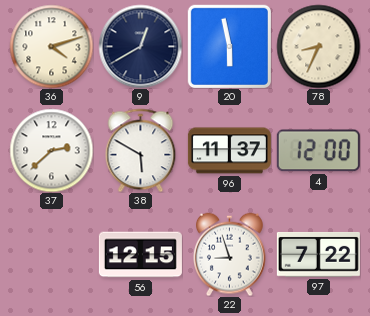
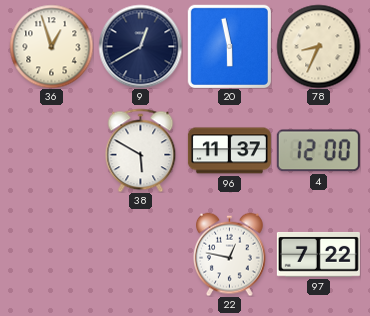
36: 4:12 -> 12:57 (51, 46)
37: 2:38 -> none (51, 150)
56: 12:15 -> none (140, 255)
22: 8:57 -> 12:47 (230, 254)
